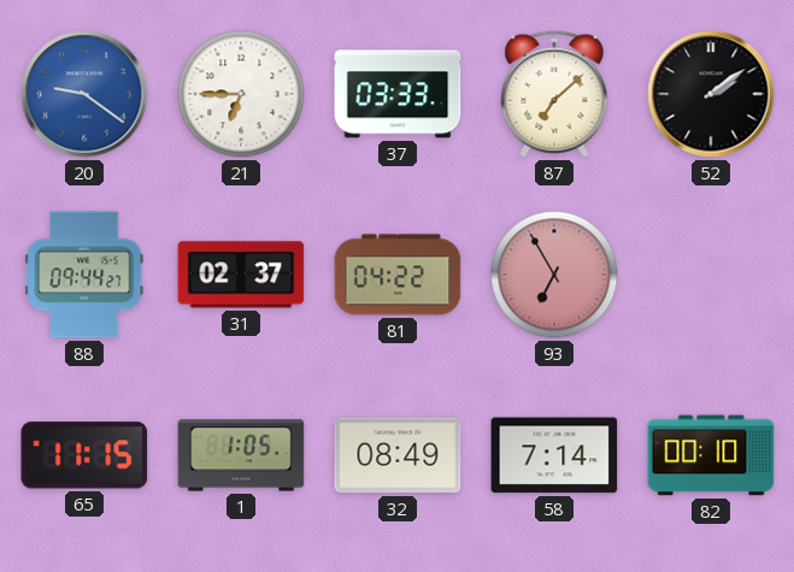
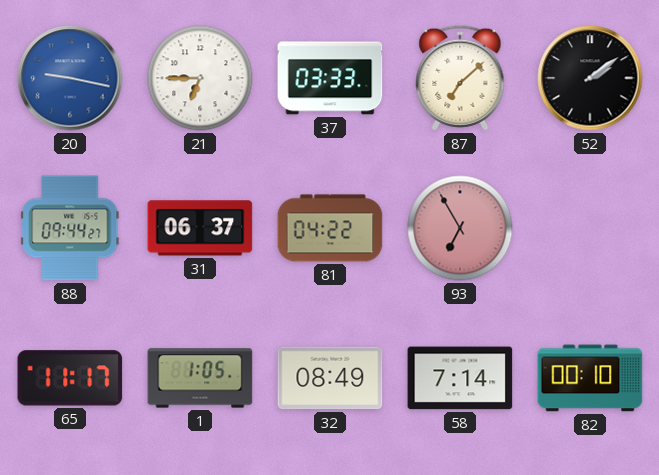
20: 9:21 -> 9:17 (70, 78)
31: 02:37 -> 06:37 (200, 228)
65: 11:15 -> 11:17 (70, 378)
